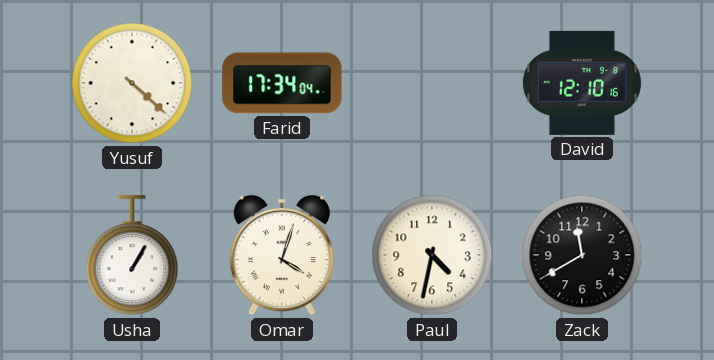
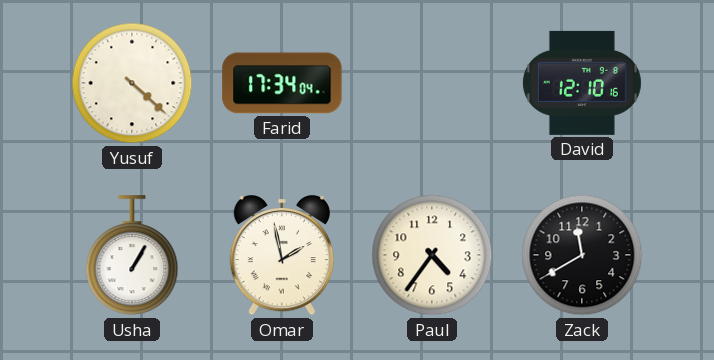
Omar: 4:03 -> 1:58 (282, 255)
Paul: 4:32 -> 4:36 (432, 255)
